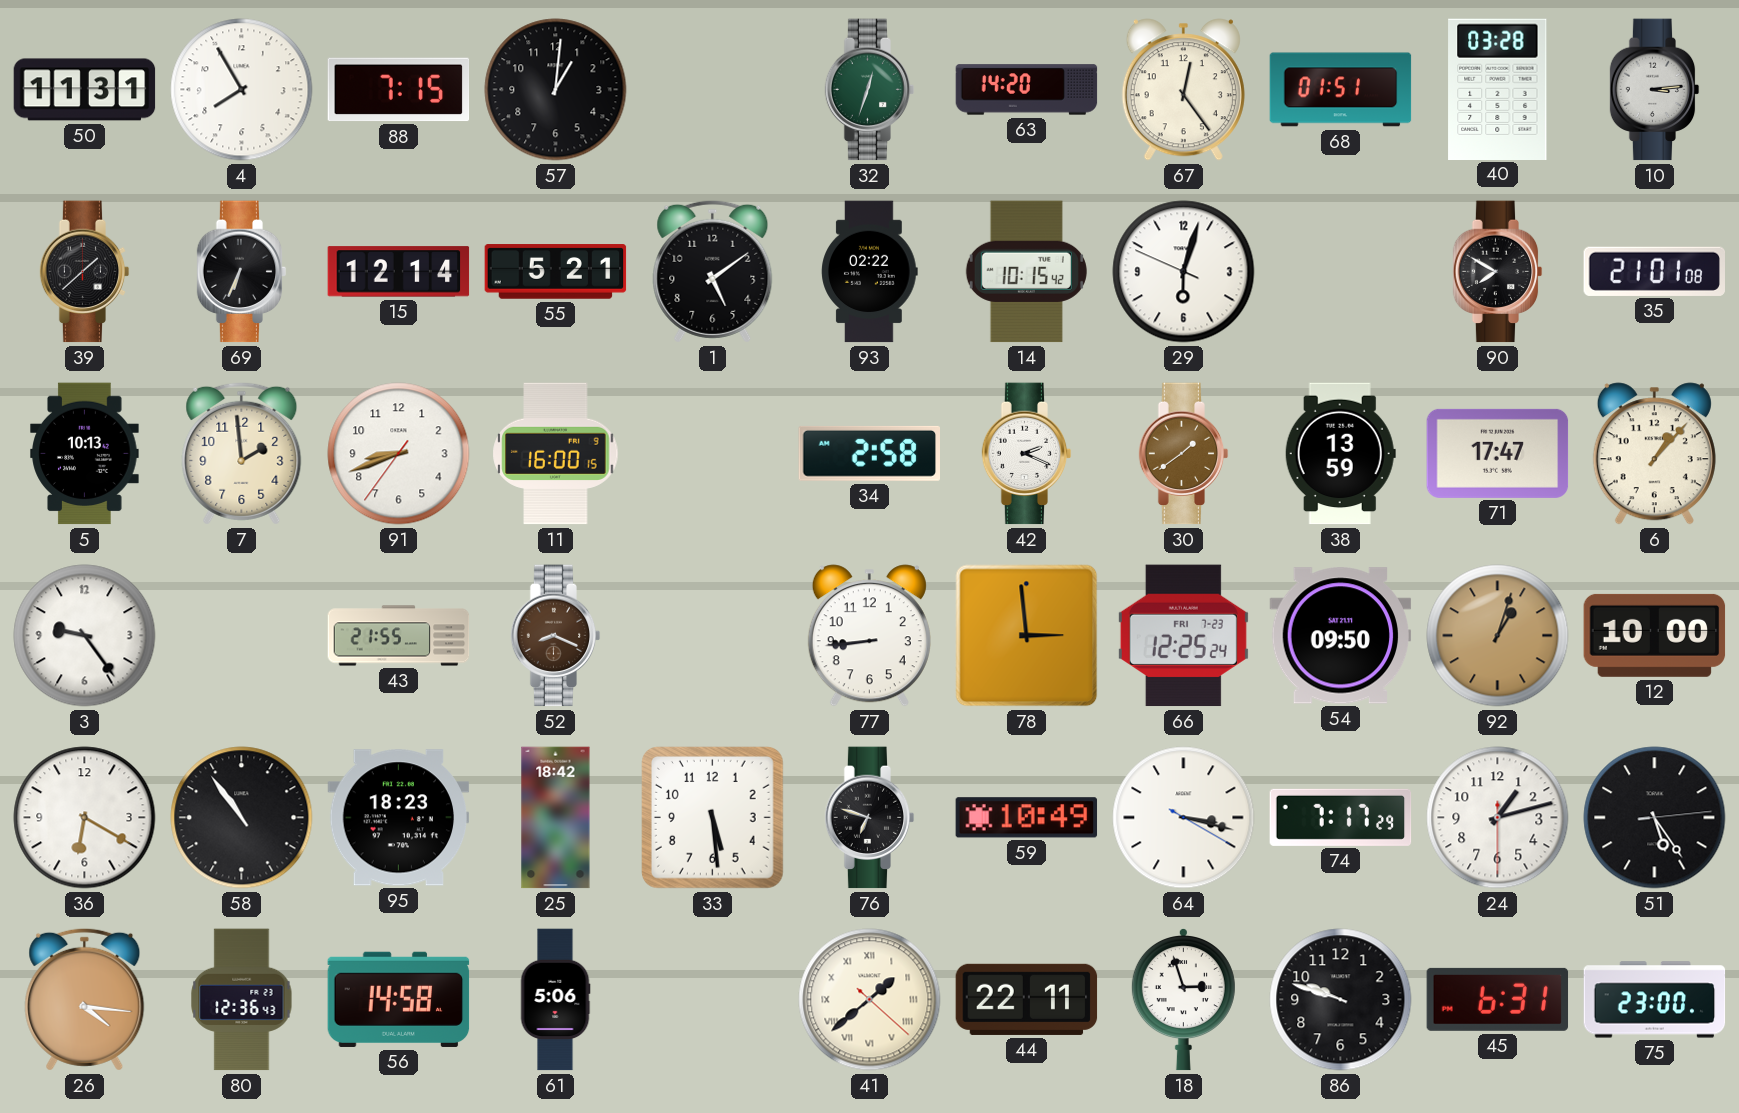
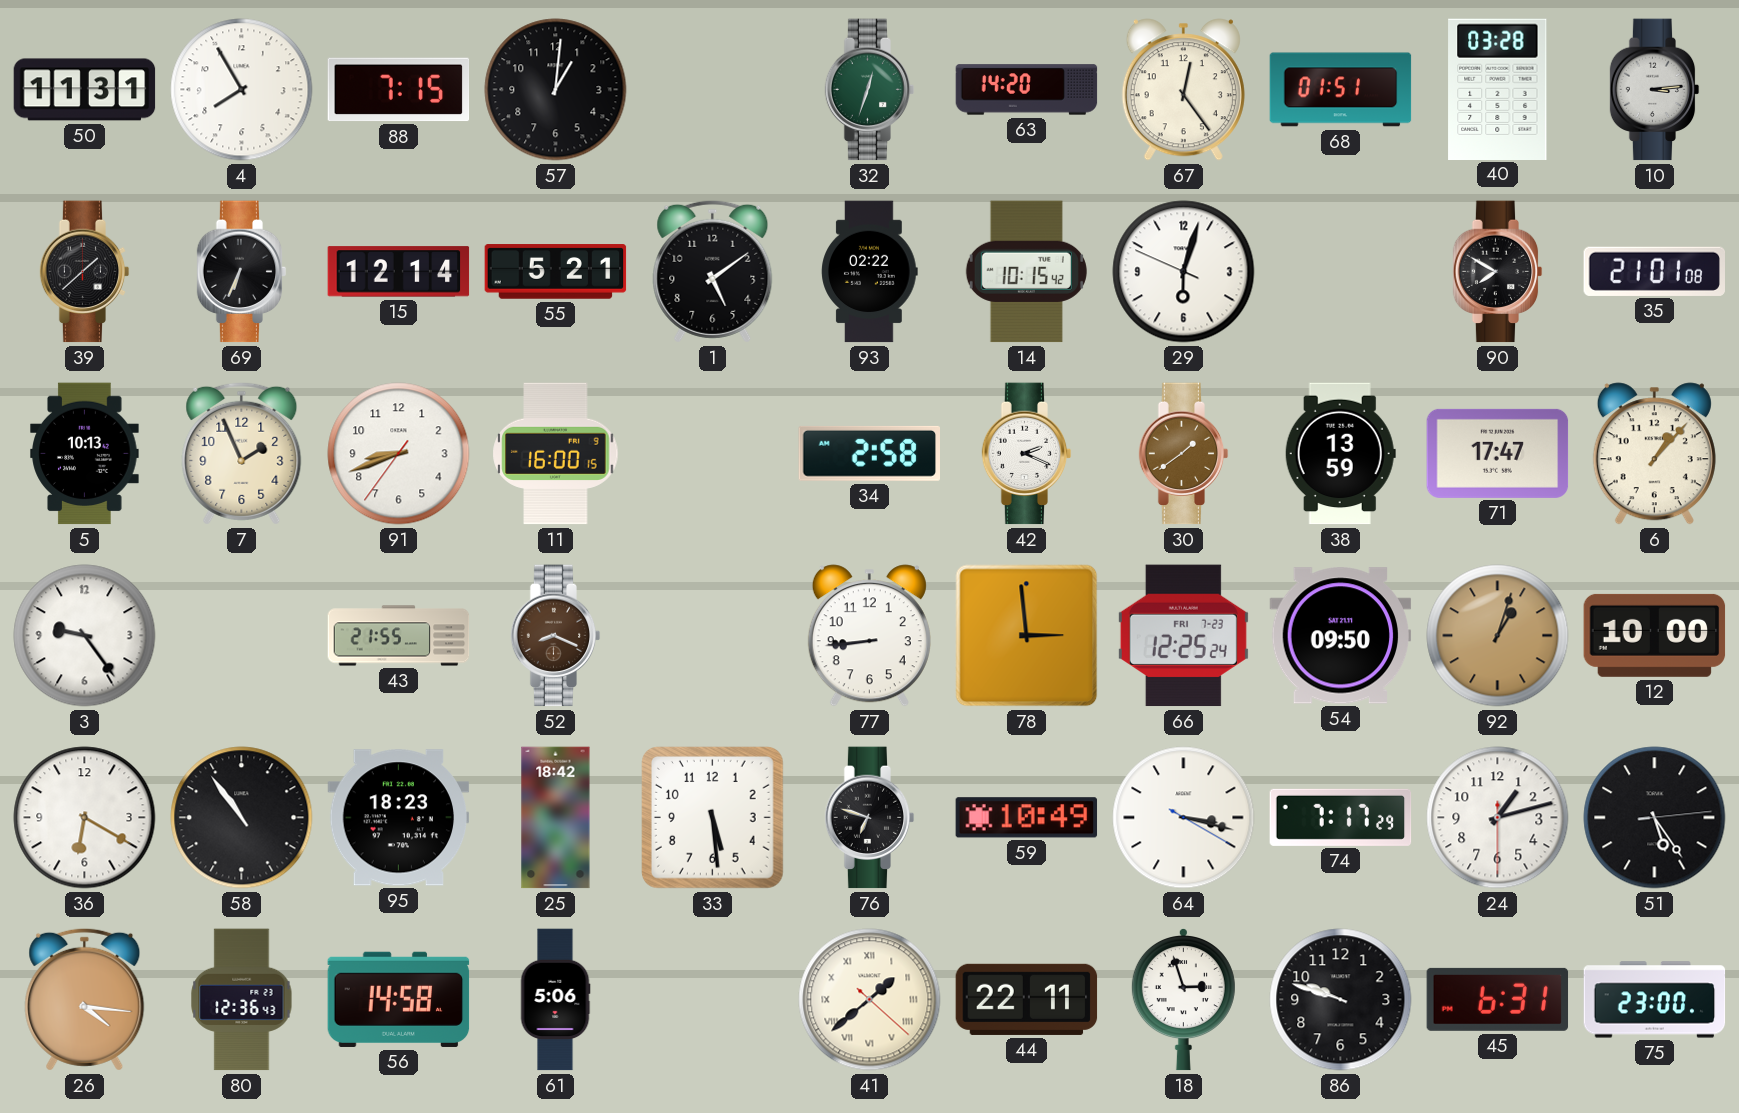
7: 1:59 -> 1:56 (242, 453)
